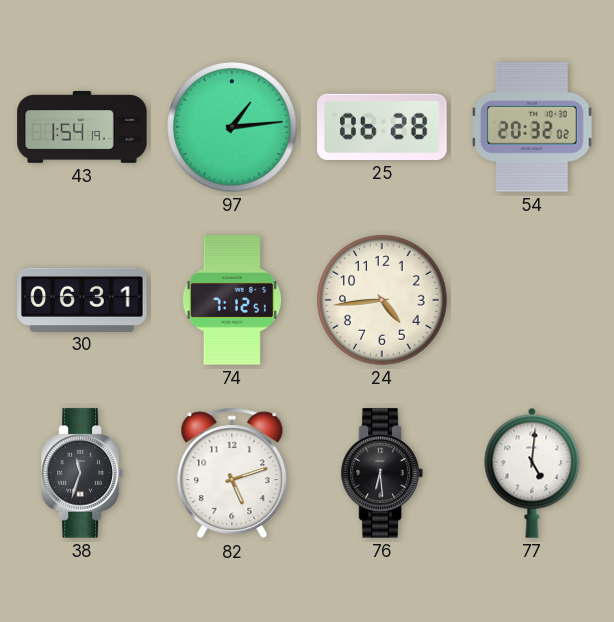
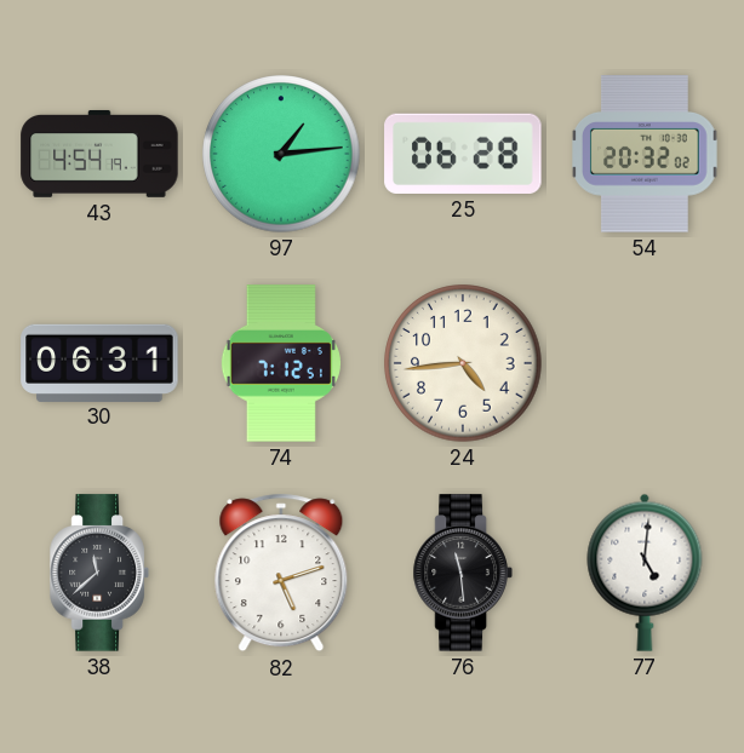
43: 1:54 -> 4:54 (99, 154)
38: 11:33 -> 11:38 (99, 573)
76: 6:29 -> 11:29 (463, 573)
